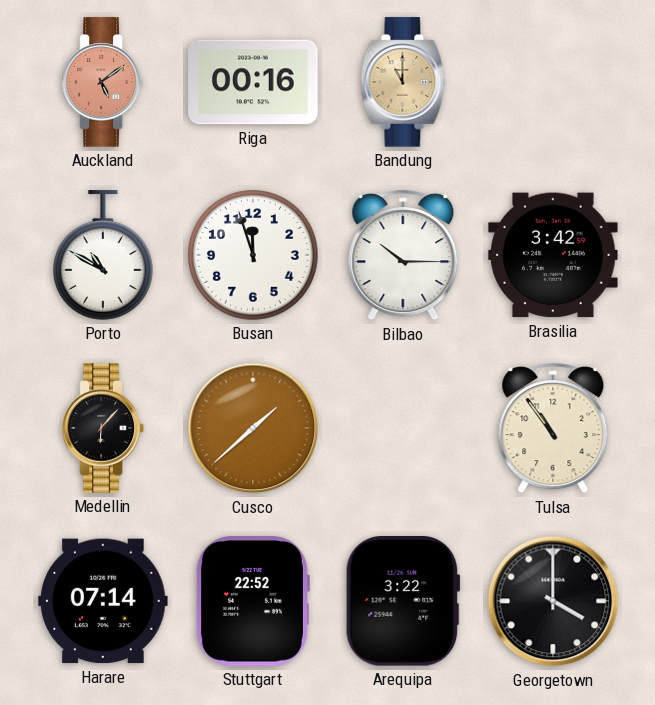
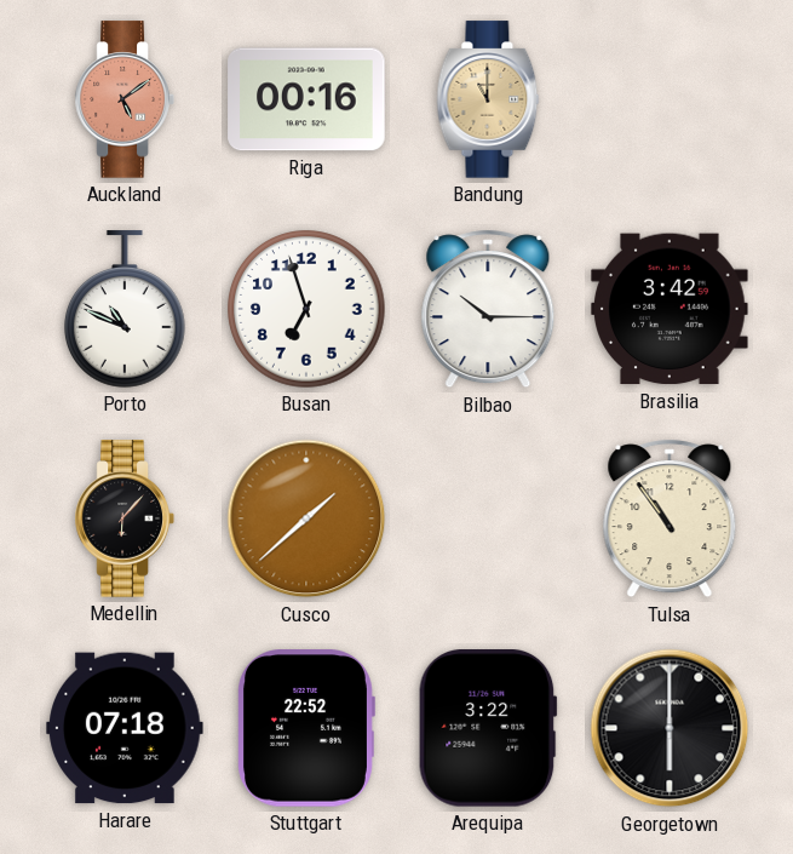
Porto: 10:50 -> 10:49 (126, 309)
Busan: 11:57 -> 6:57 (306, 309)
Harare: 07:14 -> 07:18 (125, 728)
Georgetown: 4:00 -> 6:00 (670, 728)
